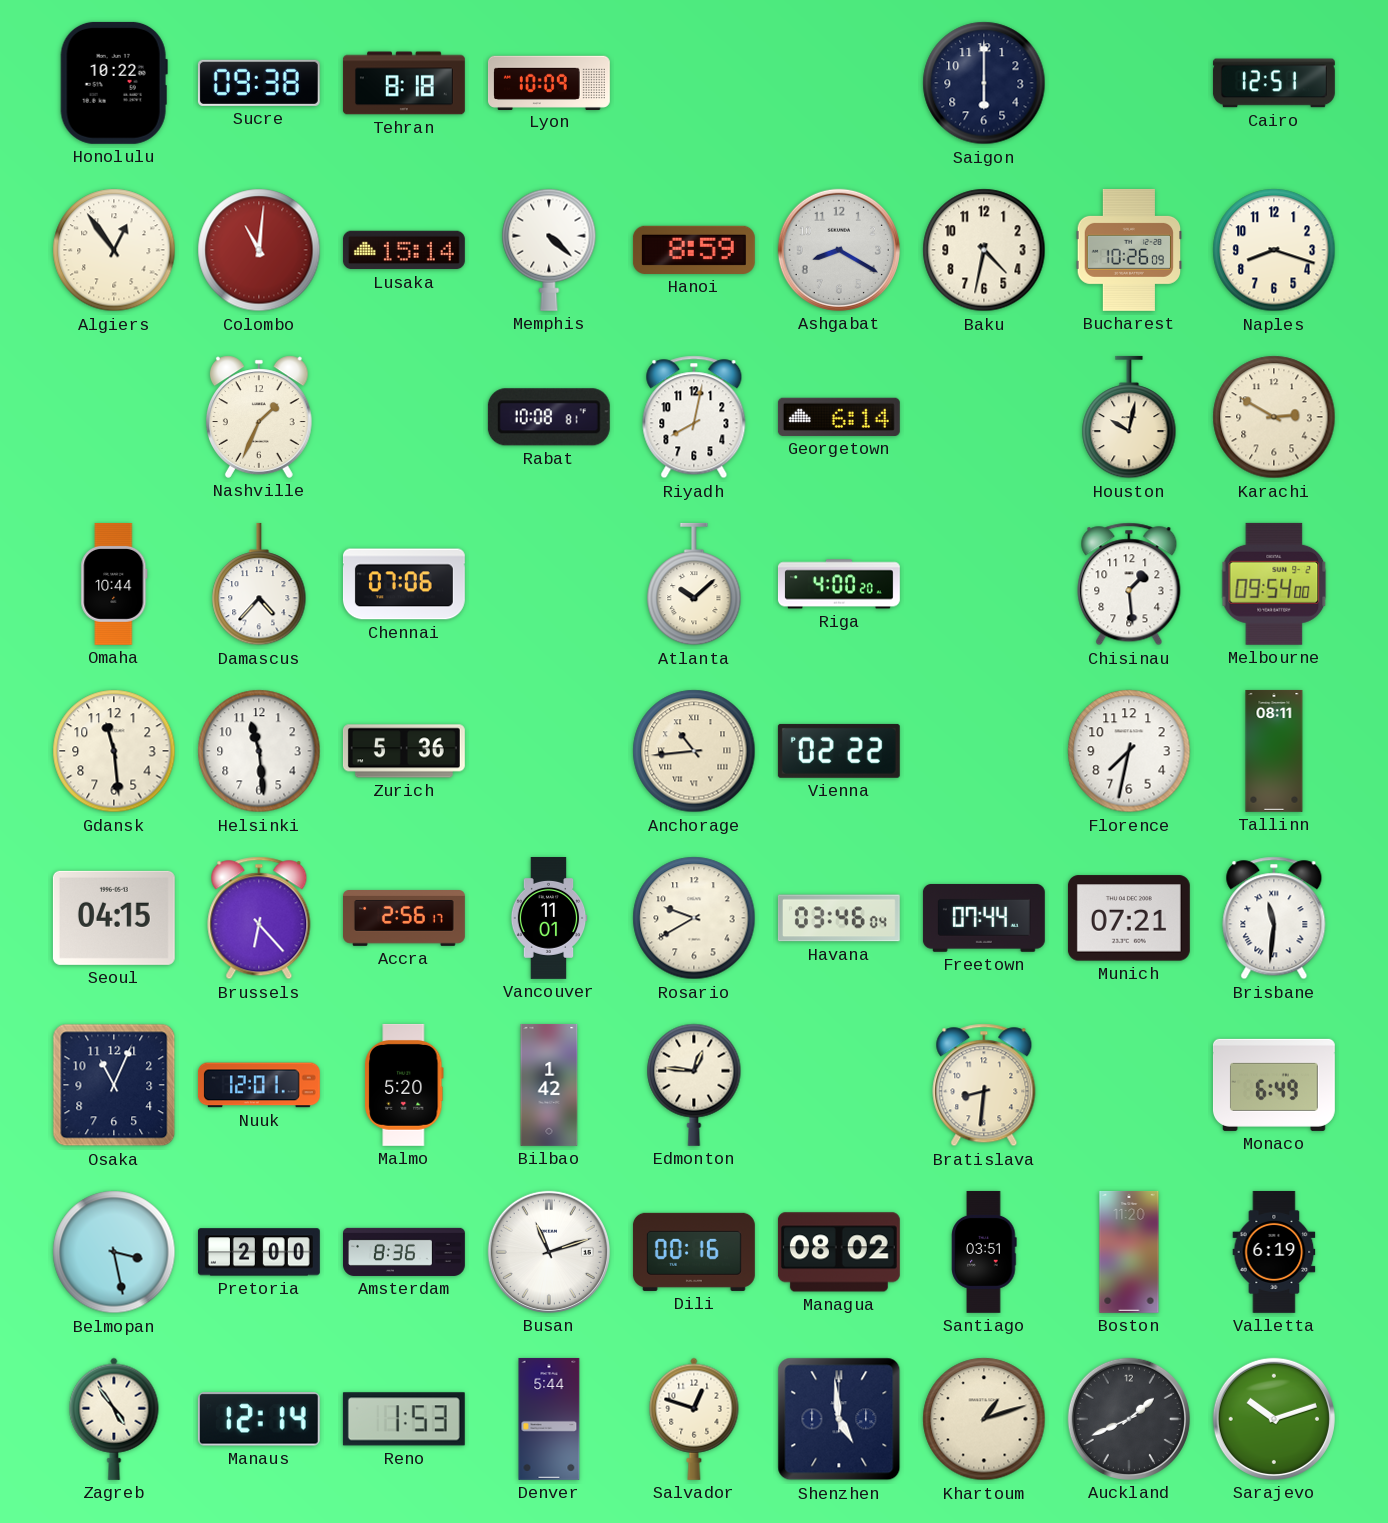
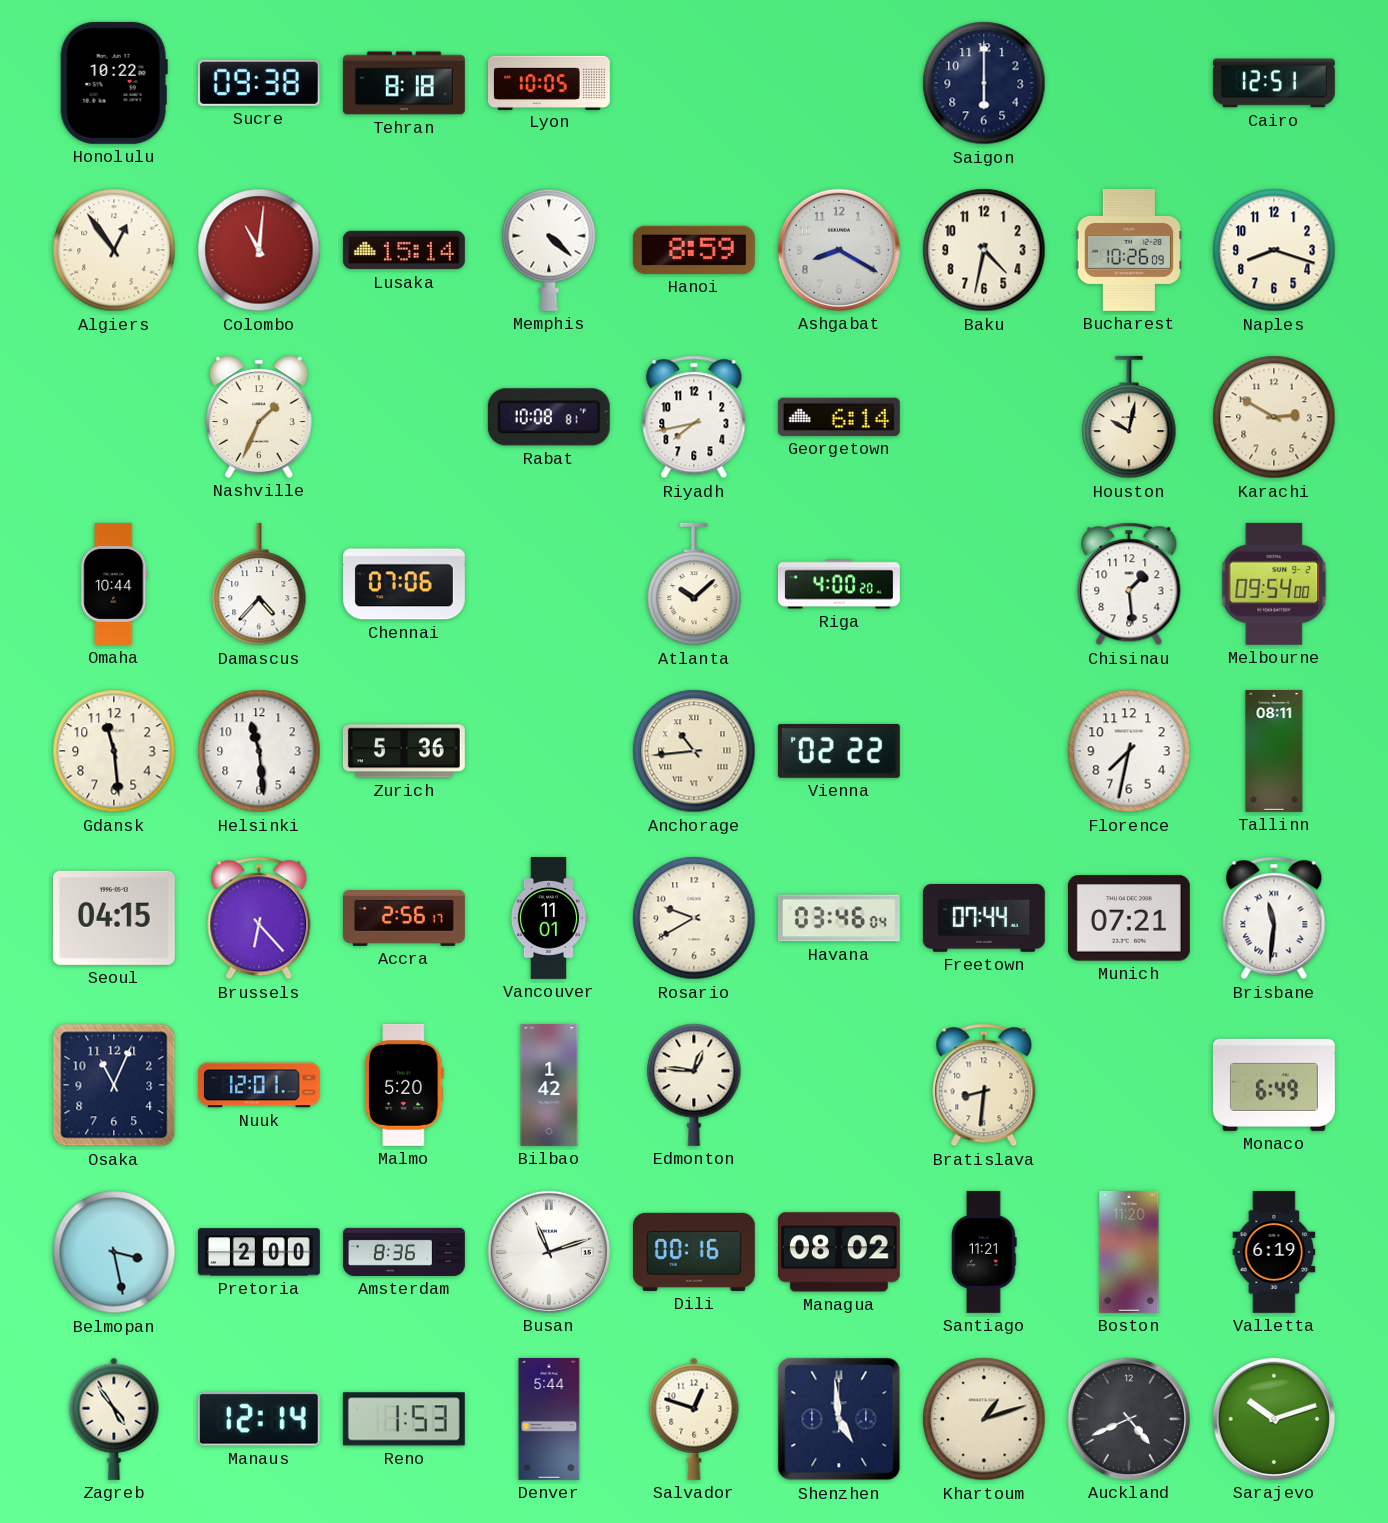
Lyon: 10:09 -> 10:05 (549, 82)
Riyadh: 8:02 -> 7:43 (694, 417)
Santiago: 03:51 -> 11:21 (984, 1252)
Auckland: 1:41 -> 4:41 (1129, 1419)
